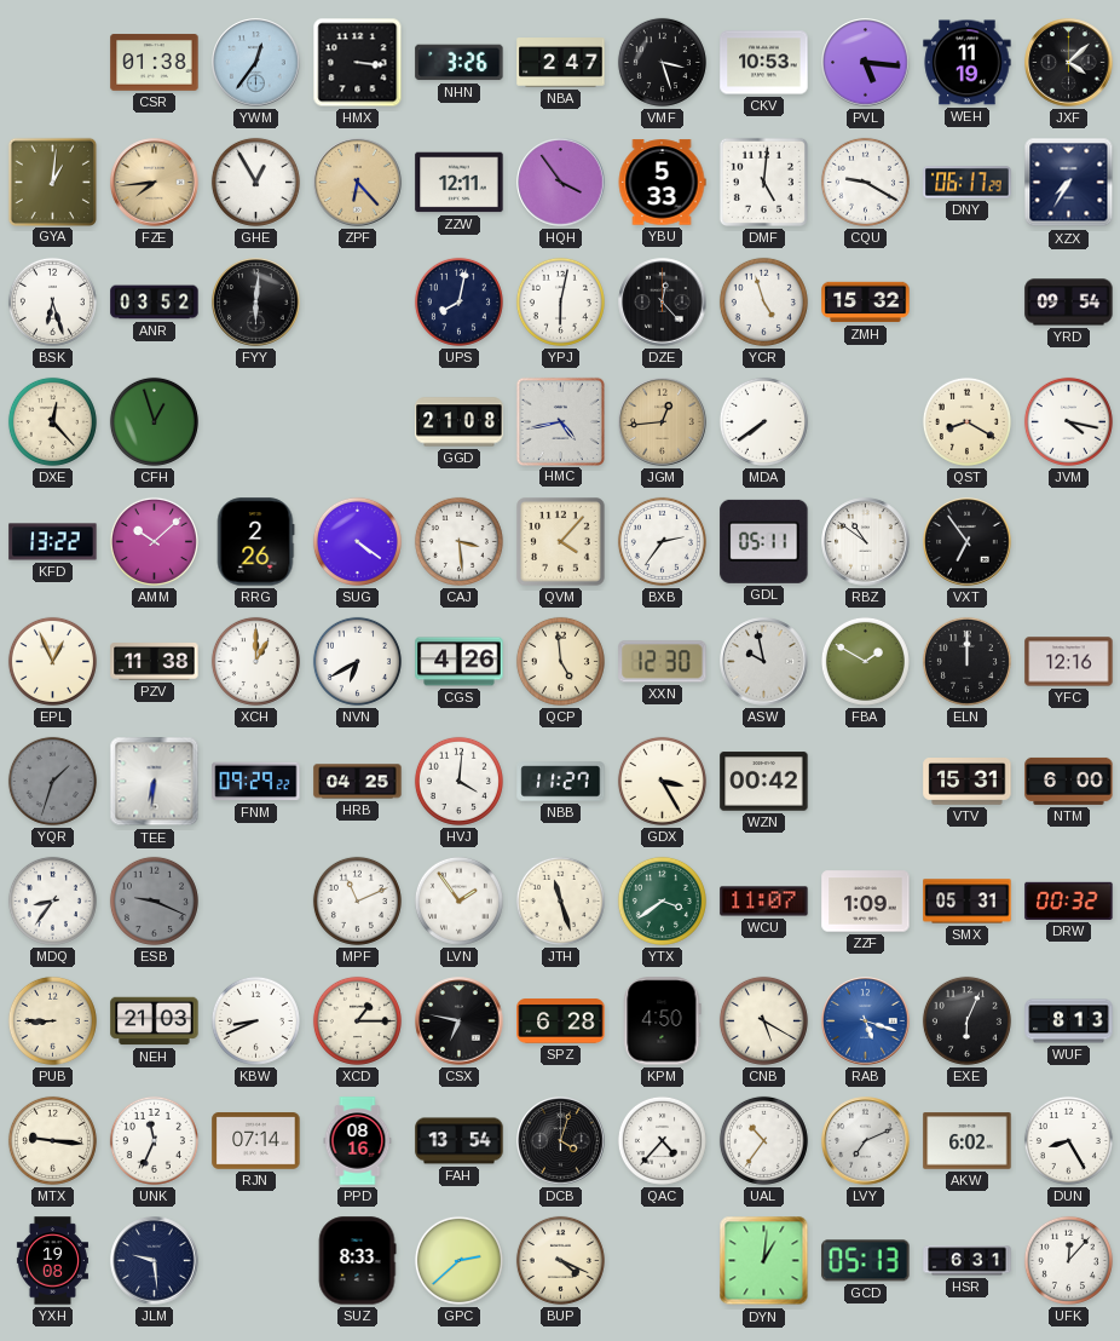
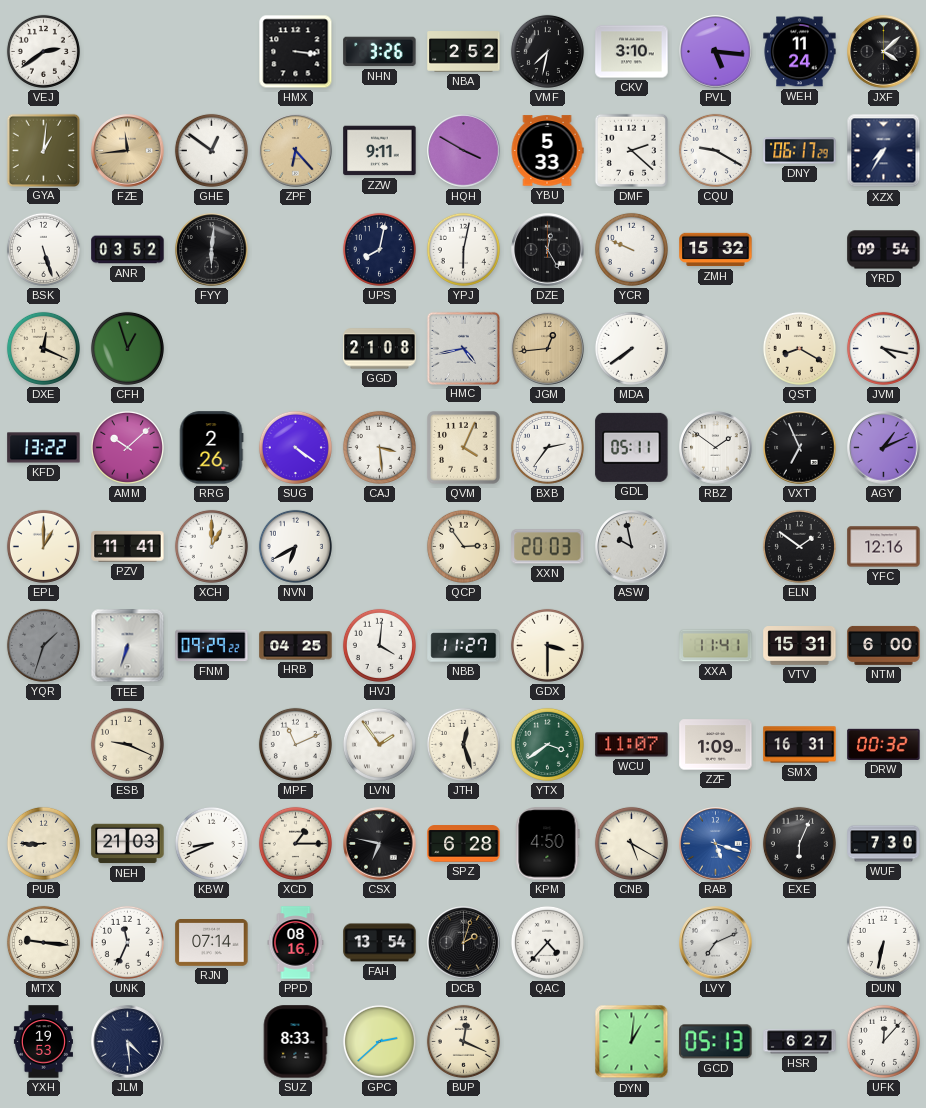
VEJ: none -> 2:39 (43, 51)
CSR: 01:38 -> none (155, 63)
YWM: 12:36 -> none (256, 63)
NBA: 2:47 -> 2:52 (464, 52)
VMF: 3:27 -> 7:32 (547, 51)
CKV: 10:53 -> 3:10 (632, 52)
WEH: 11:19 -> 11:24 (800, 52)
FZE: 7:44 -> 11:44 (128, 151)
GHE: 12:55 -> 12:51 (211, 150)
ZZW: 12:11 -> 9:11 (380, 151)
HQH: 3:54 -> 3:50 (464, 151)
DMF: 5:01 -> 2:22 (631, 150)
BSK: 6:27 -> 5:27 (43, 249)
DZE: 12:23 -> 12:25 (548, 250)
YCR: 4:57 -> 9:49 (631, 249)
DXE: 12:23 -> 12:19 (43, 348)
QVM: 4:07 -> 4:04 (464, 448)
RBZ: 10:51 -> 1:51 (716, 448)
VXT: 6:54 -> 6:56 (800, 448)
AGY: none -> 1:11 (884, 448)
EPL: 12:56 -> 1:00 (43, 546)
PZV: 11:38 -> 11:41 (128, 547)
CGS: 4:26 -> none (460, 662)
QCP: 4:59 -> 2:54 (463, 546)
XXN: 12:30 -> 20:03 (548, 547)
FBA: 1:50 -> none (865, 661)
ELN: 12:00 -> 1:51 (799, 546)
TEE: 6:31 -> 6:33 (128, 646)
GDX: 3:25 -> 3:30 (547, 645)
WZN: 00:42 -> none (764, 782)
XXA: none -> 11:41 (716, 646)
MDQ: 8:36 -> none (52, 900)
ESB dial: grey -> cream (127, 744)
JTH: 11:27 -> 12:27 (463, 744)
SMX: 05:31 -> 16:31 (800, 745)
WUF: 8:13 -> 7:30 (884, 844)
DCB: 4:03 -> 2:03 (464, 943)
UAL: 10:36 -> none (763, 1140)
AKW: 6:02 -> none (968, 1141)
DUN: 8:25 -> 6:32 (883, 942)
YXH: 19:08 -> 19:53 (43, 1042)
JLM: 9:29 -> 4:29 (128, 1042)
BUP: 4:19 -> 12:19 (463, 1041)
HSR: 6:31 -> 6:27 (800, 1042)
